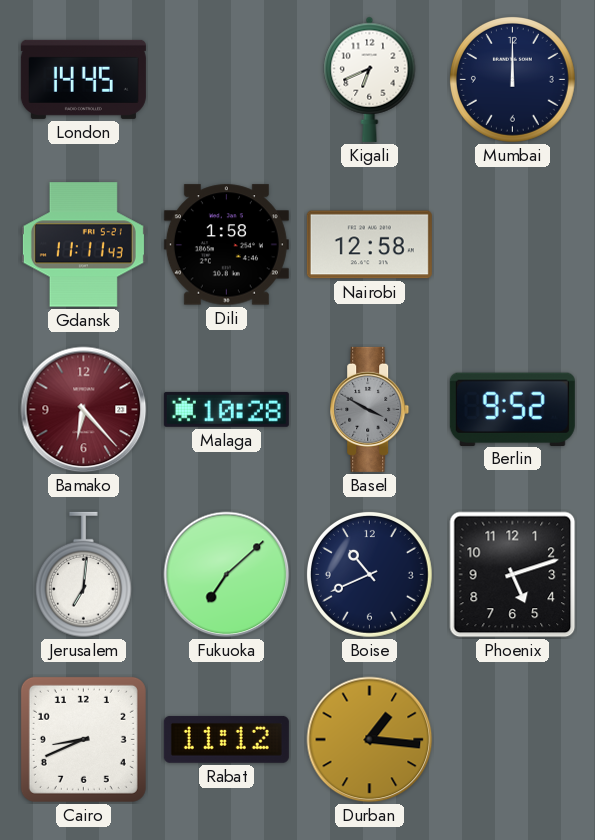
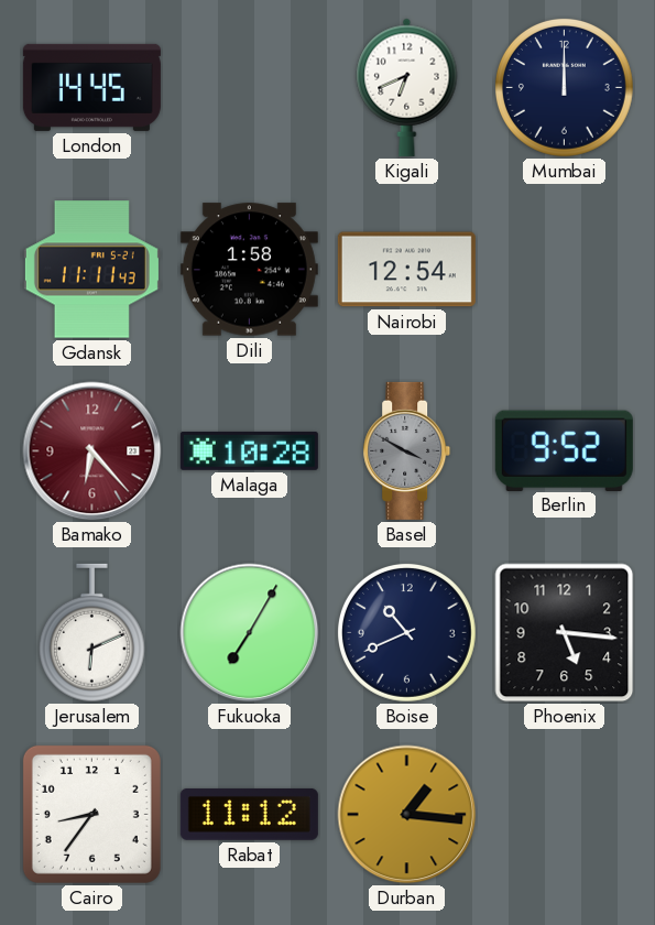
Nairobi: 12:58 -> 12:54 (406, 270)
Jerusalem: 7:01 -> 6:11 (91, 633)
Fukuoka: 7:08 -> 7:05 (250, 633)
Phoenix: 5:12 -> 5:16 (565, 633)
Cairo: 8:41 -> 8:36 (91, 814)
